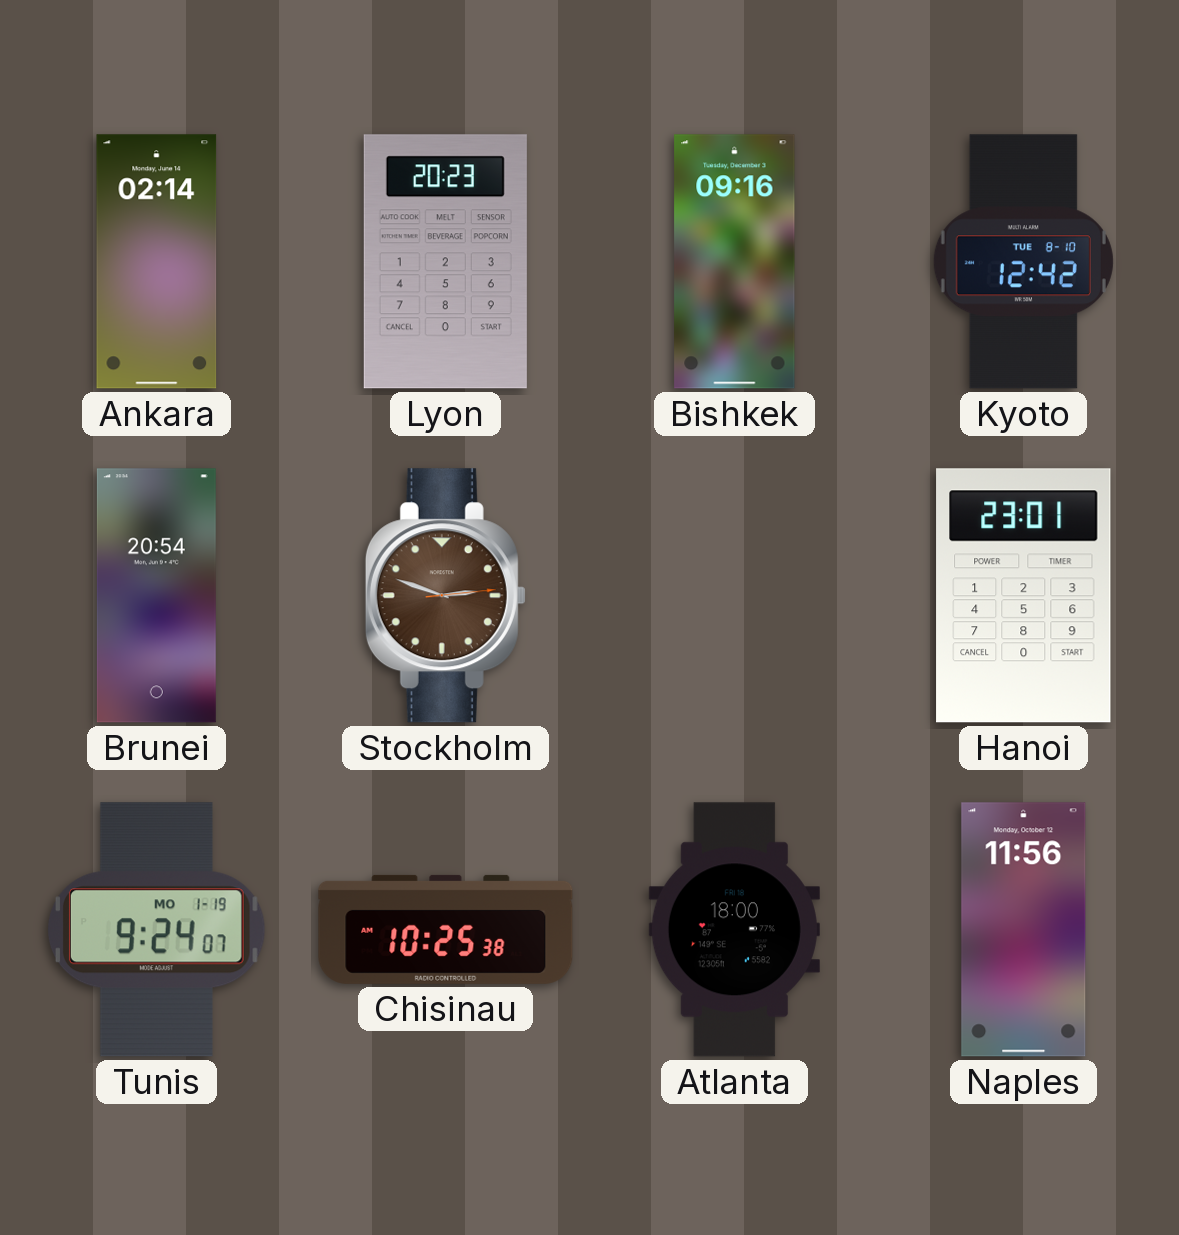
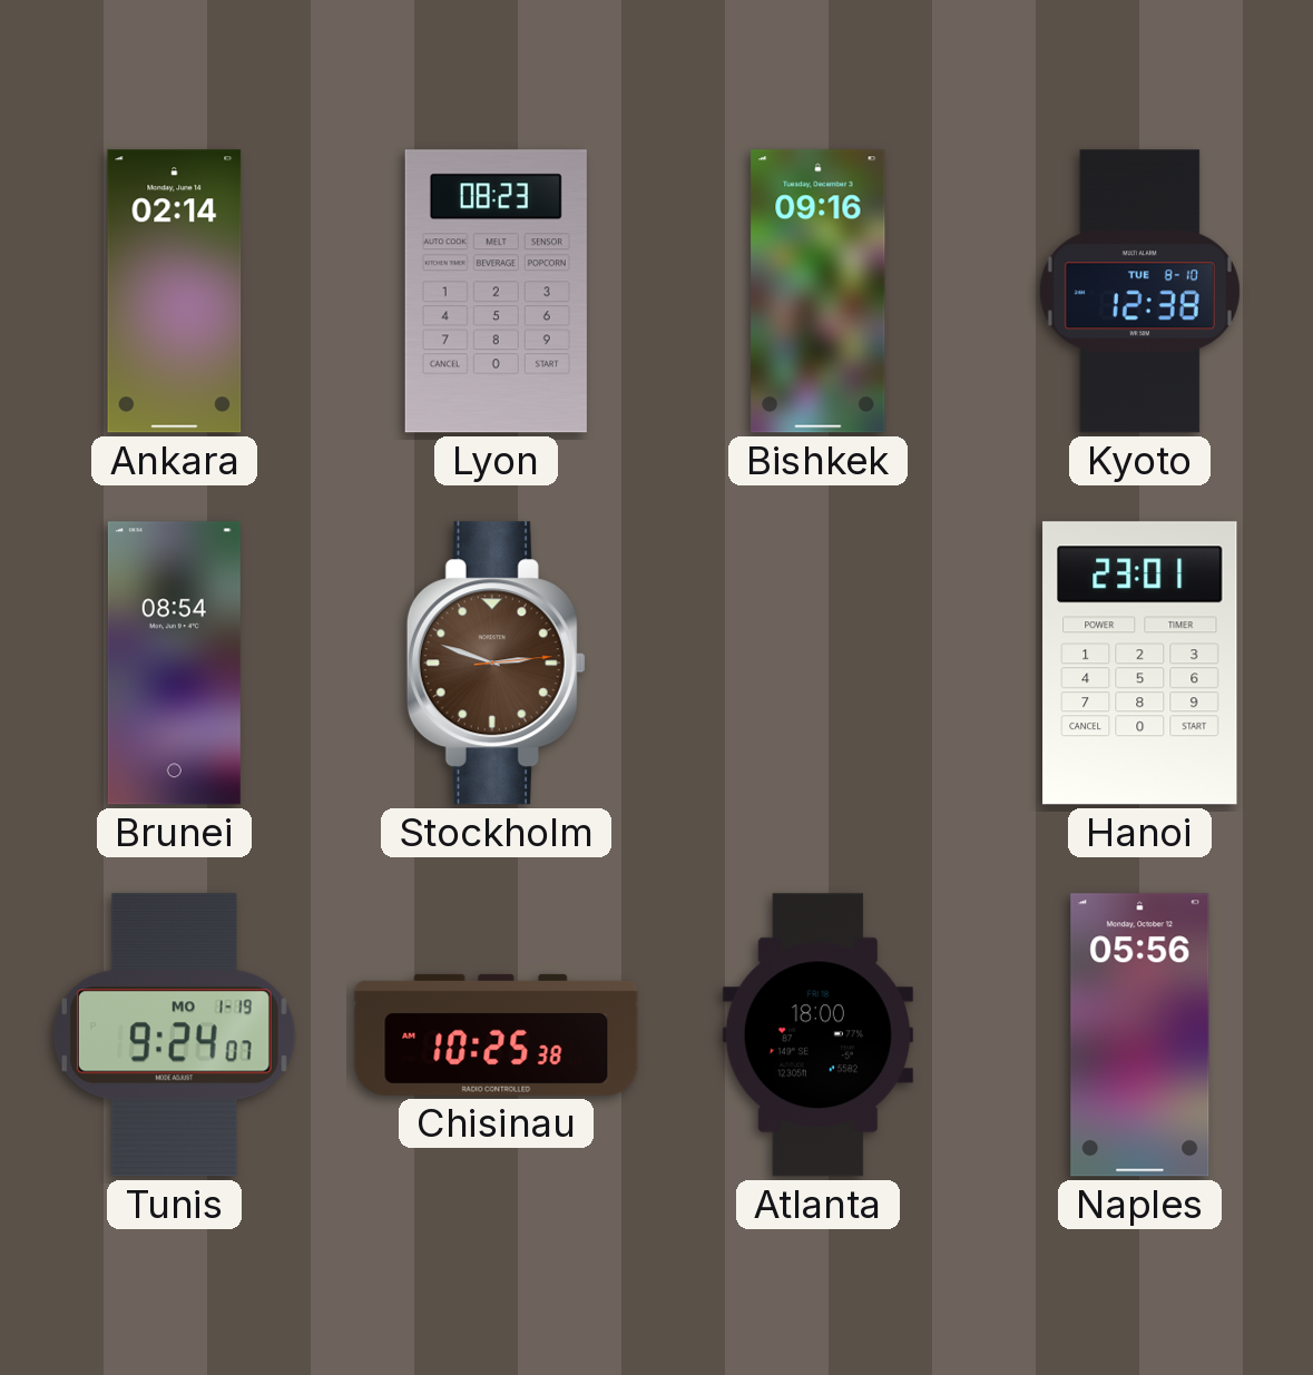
Lyon: 20:23 -> 08:23 (496, 292)
Kyoto: 12:42 -> 12:38 (1139, 292)
Brunei: 20:54 -> 08:54 (174, 664)
Naples: 11:56 -> 05:56 (1140, 1035)
